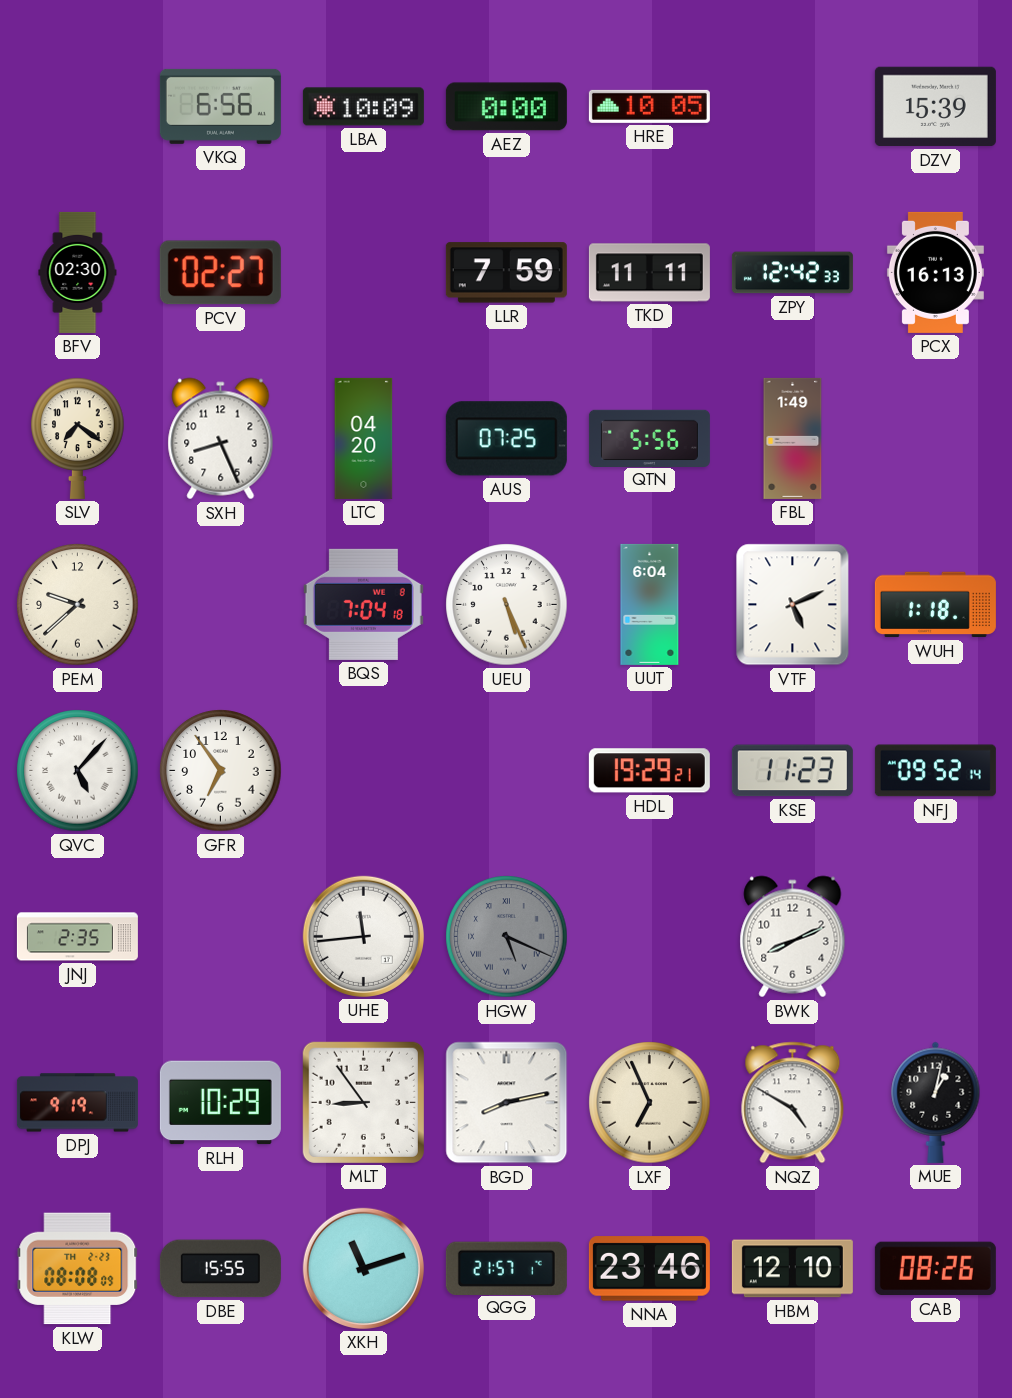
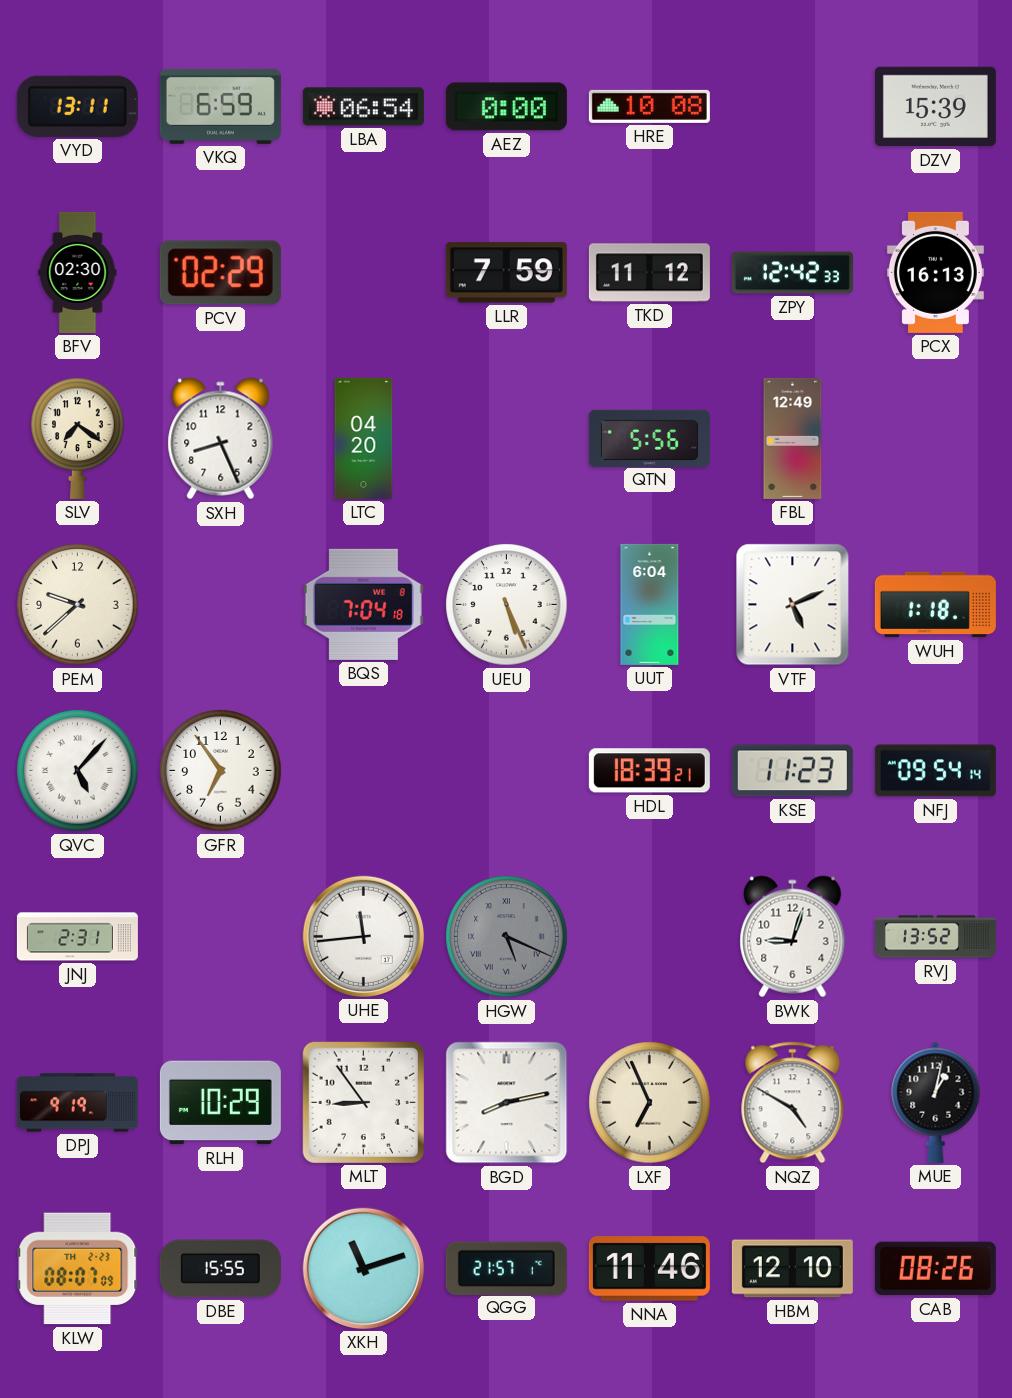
VYD: none -> 13:11 (77, 106)
VKQ: 6:56 -> 6:59 (220, 106)
LBA: 10:09 -> 06:54 (363, 107)
HRE: 10:05 -> 10:08 (649, 106)
PCV: 02:27 -> 02:29 (220, 273)
TKD: 11:11 -> 11:12 (649, 273)
AUS: 07:25 -> none (506, 439)
FBL: 1:49 -> 12:49 (793, 438)
HDL: 19:29 -> 18:39 (649, 771)
NFJ: 09:52 -> 09:54 (935, 771)
JNJ: 2:35 -> 2:31 (77, 937)
BWK: 8:11 -> 9:03 (793, 937)
RVJ: none -> 13:52 (935, 937)
KLW: 08:08 -> 08:07 (78, 1269)
NNA: 23:46 -> 11:46 (649, 1269)
